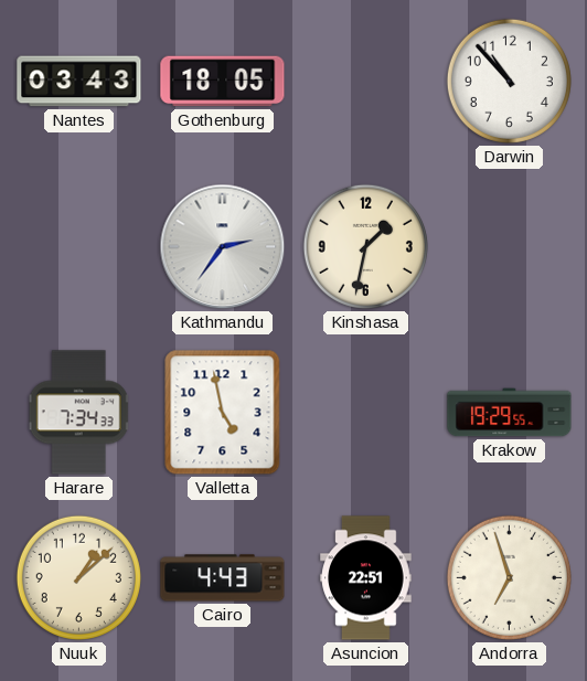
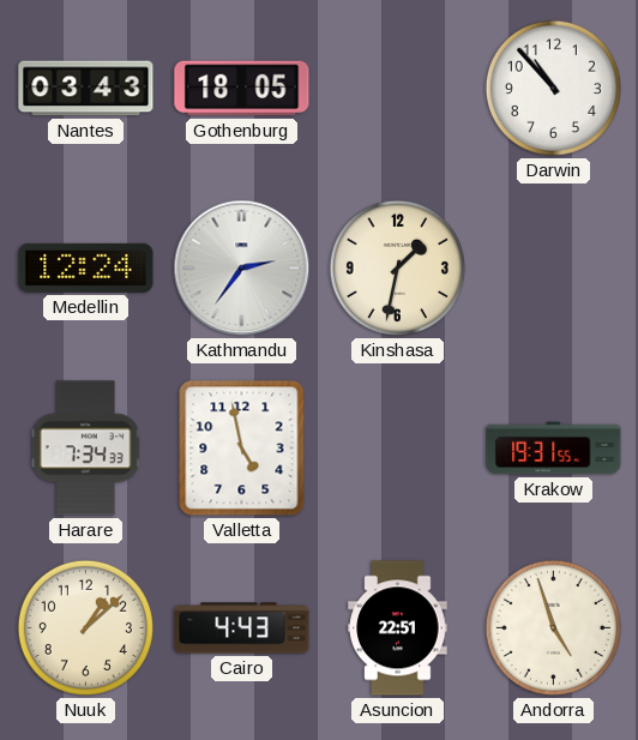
Medellin: none -> 12:24 (86, 267)
Krakow: 19:29 -> 19:31 (554, 449)
Andorra: 6:57 -> 4:57 (553, 627)
